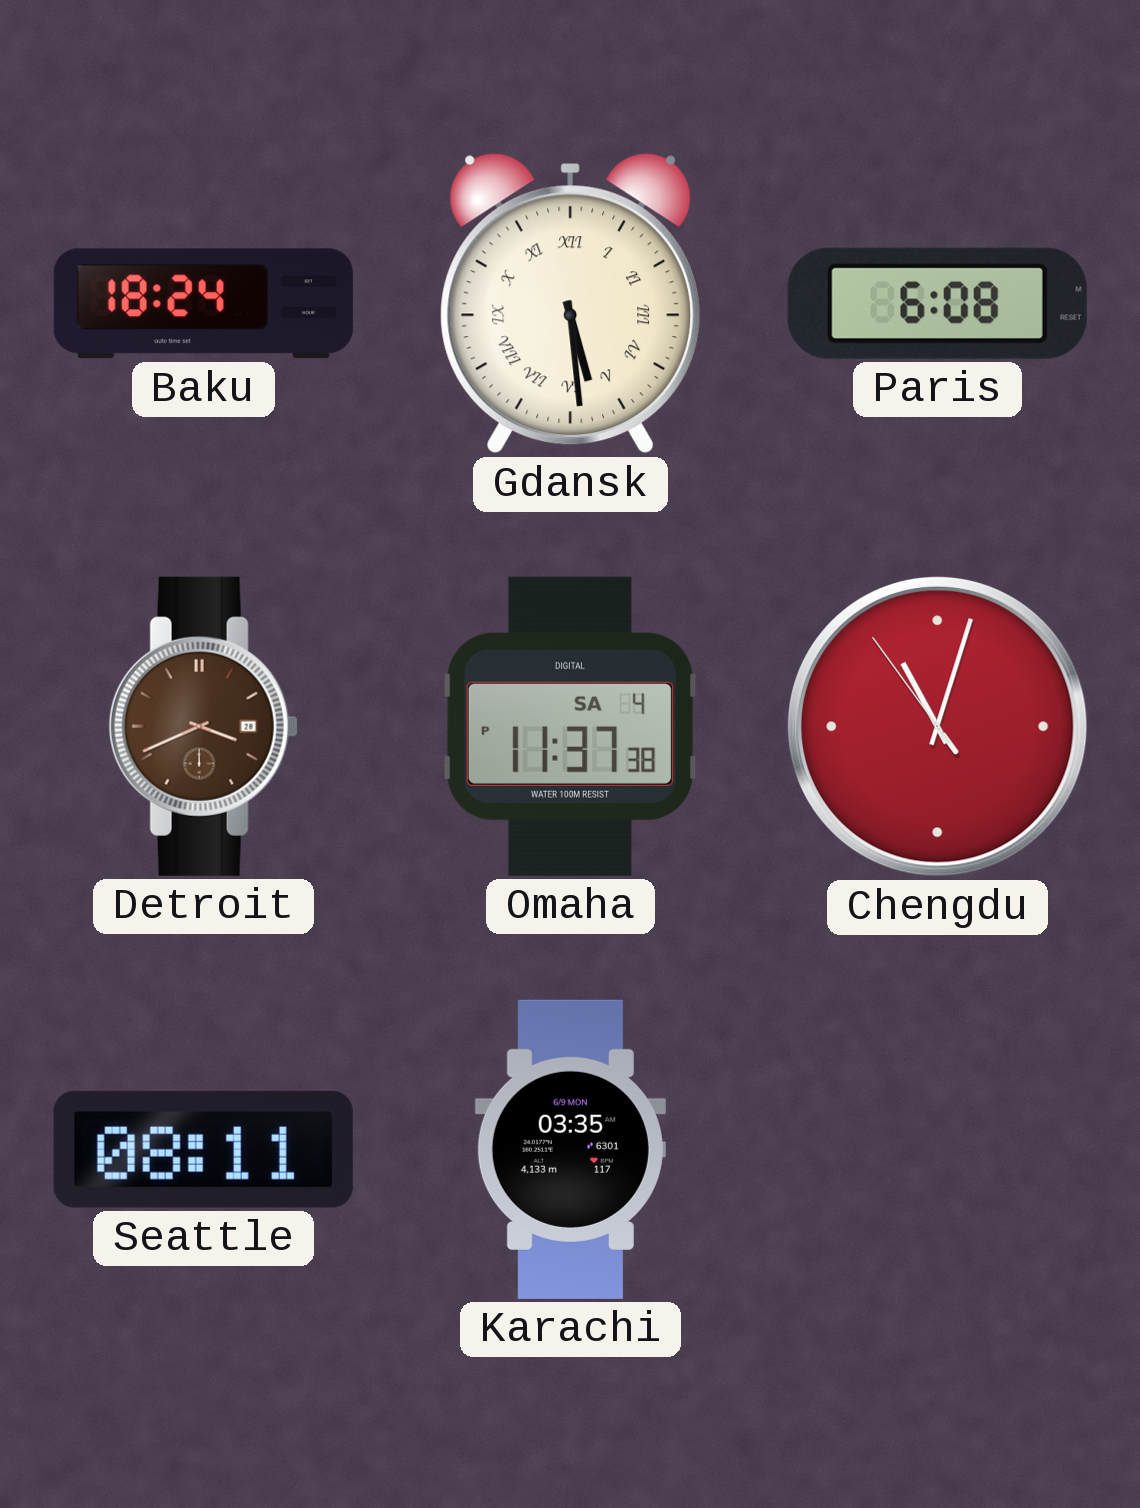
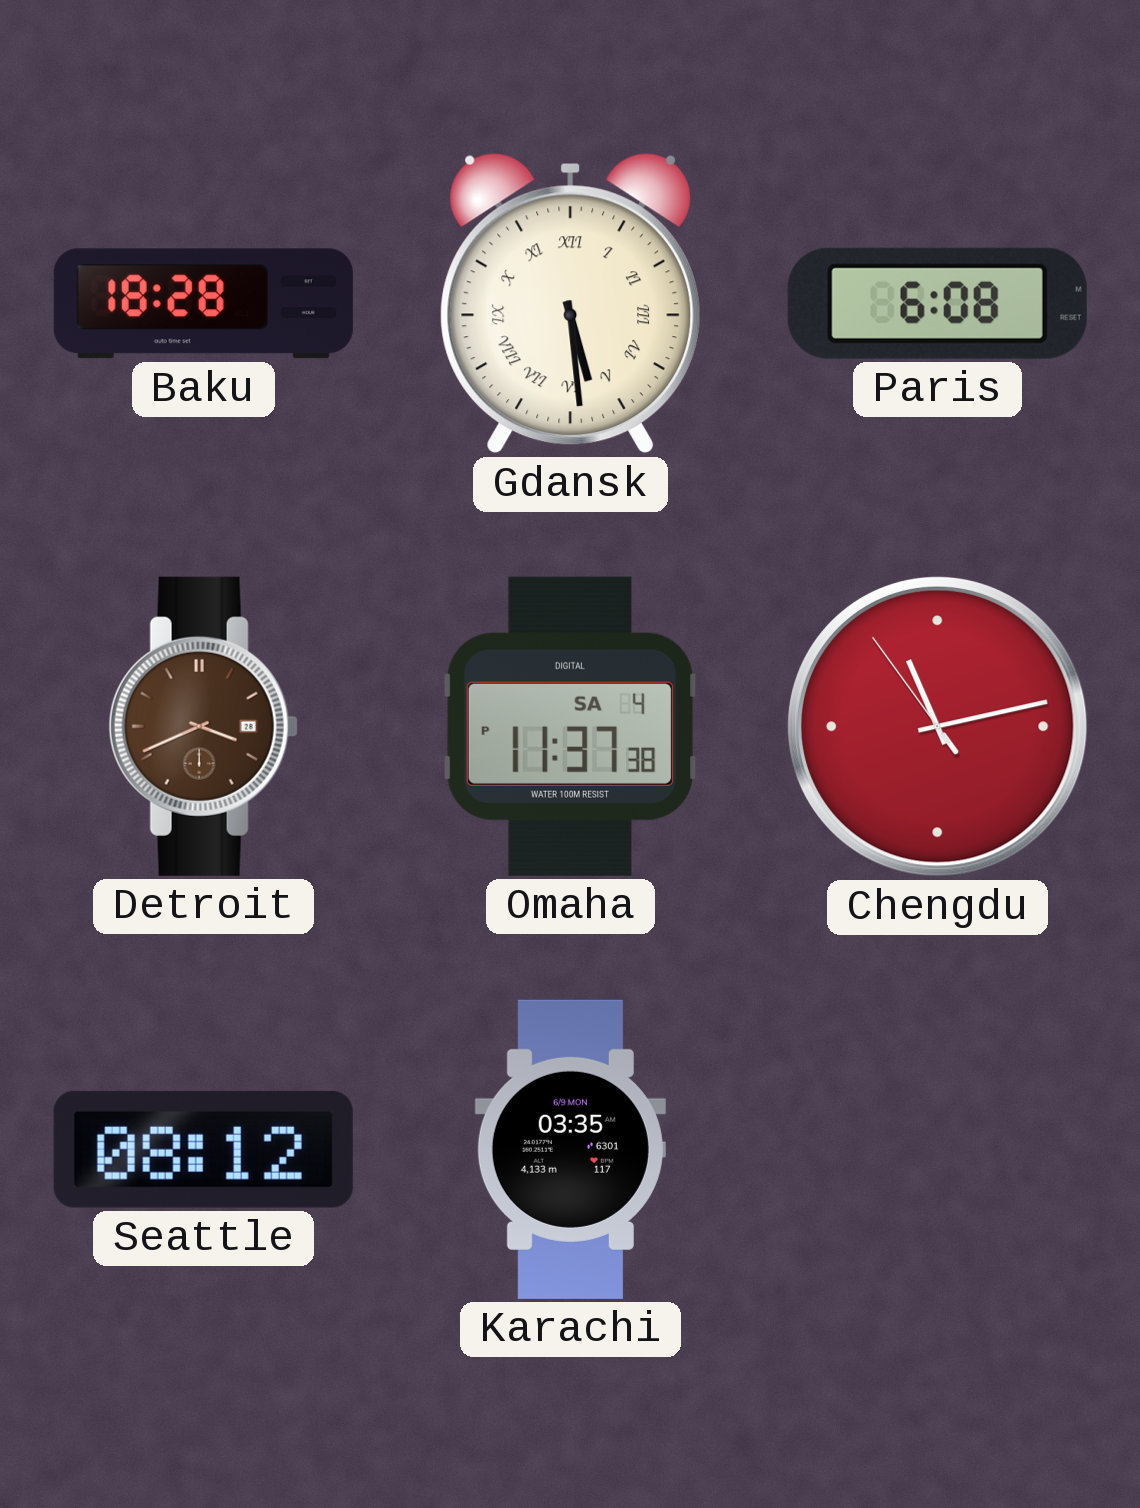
Baku: 18:24 -> 18:28 (203, 304)
Chengdu: 11:02 -> 11:12 (937, 726)
Seattle: 08:11 -> 08:12 (203, 1149)
